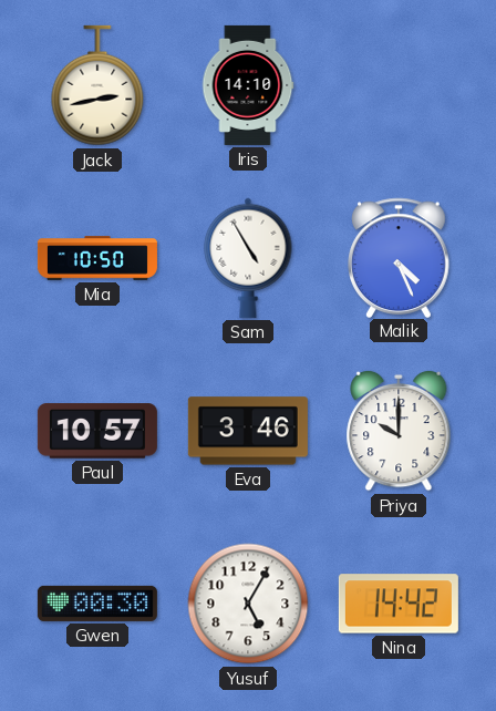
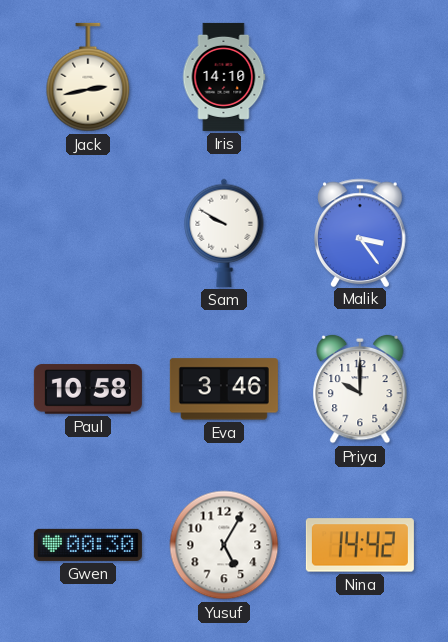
Mia: 10:50 -> none (97, 258)
Sam: 4:55 -> 9:50 (224, 233)
Malik: 4:26 -> 3:24 (361, 232)
Paul: 10:57 -> 10:58 (88, 389)
